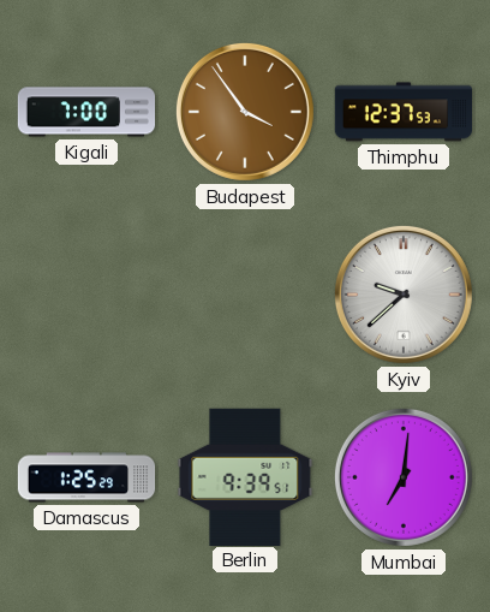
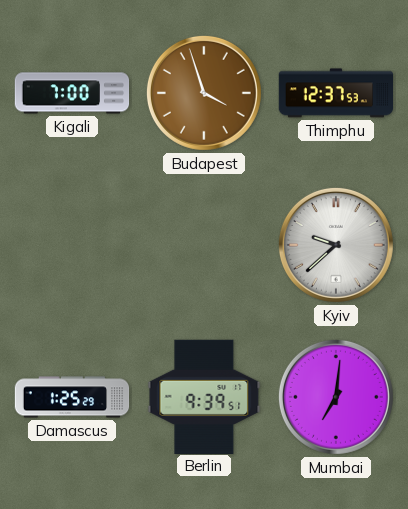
Budapest: 3:54 -> 3:57 (204, 93)
